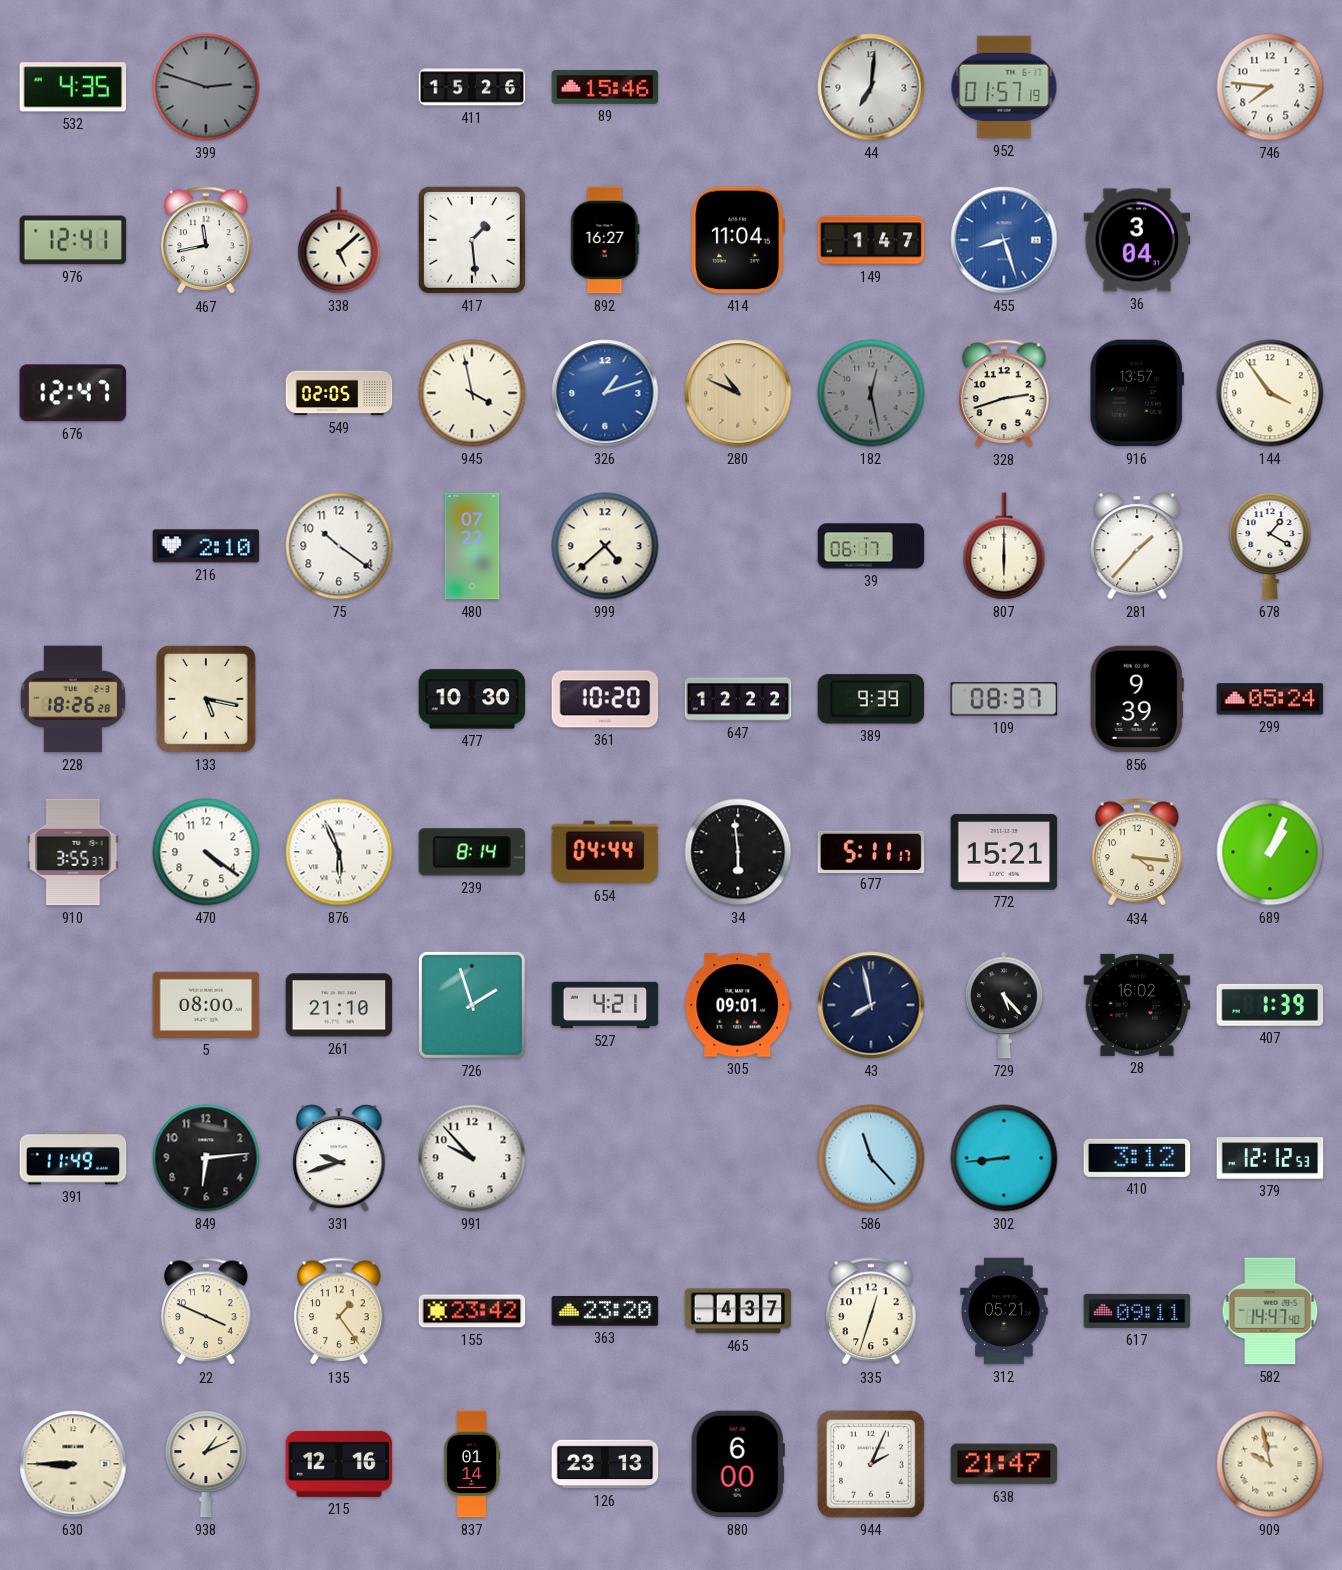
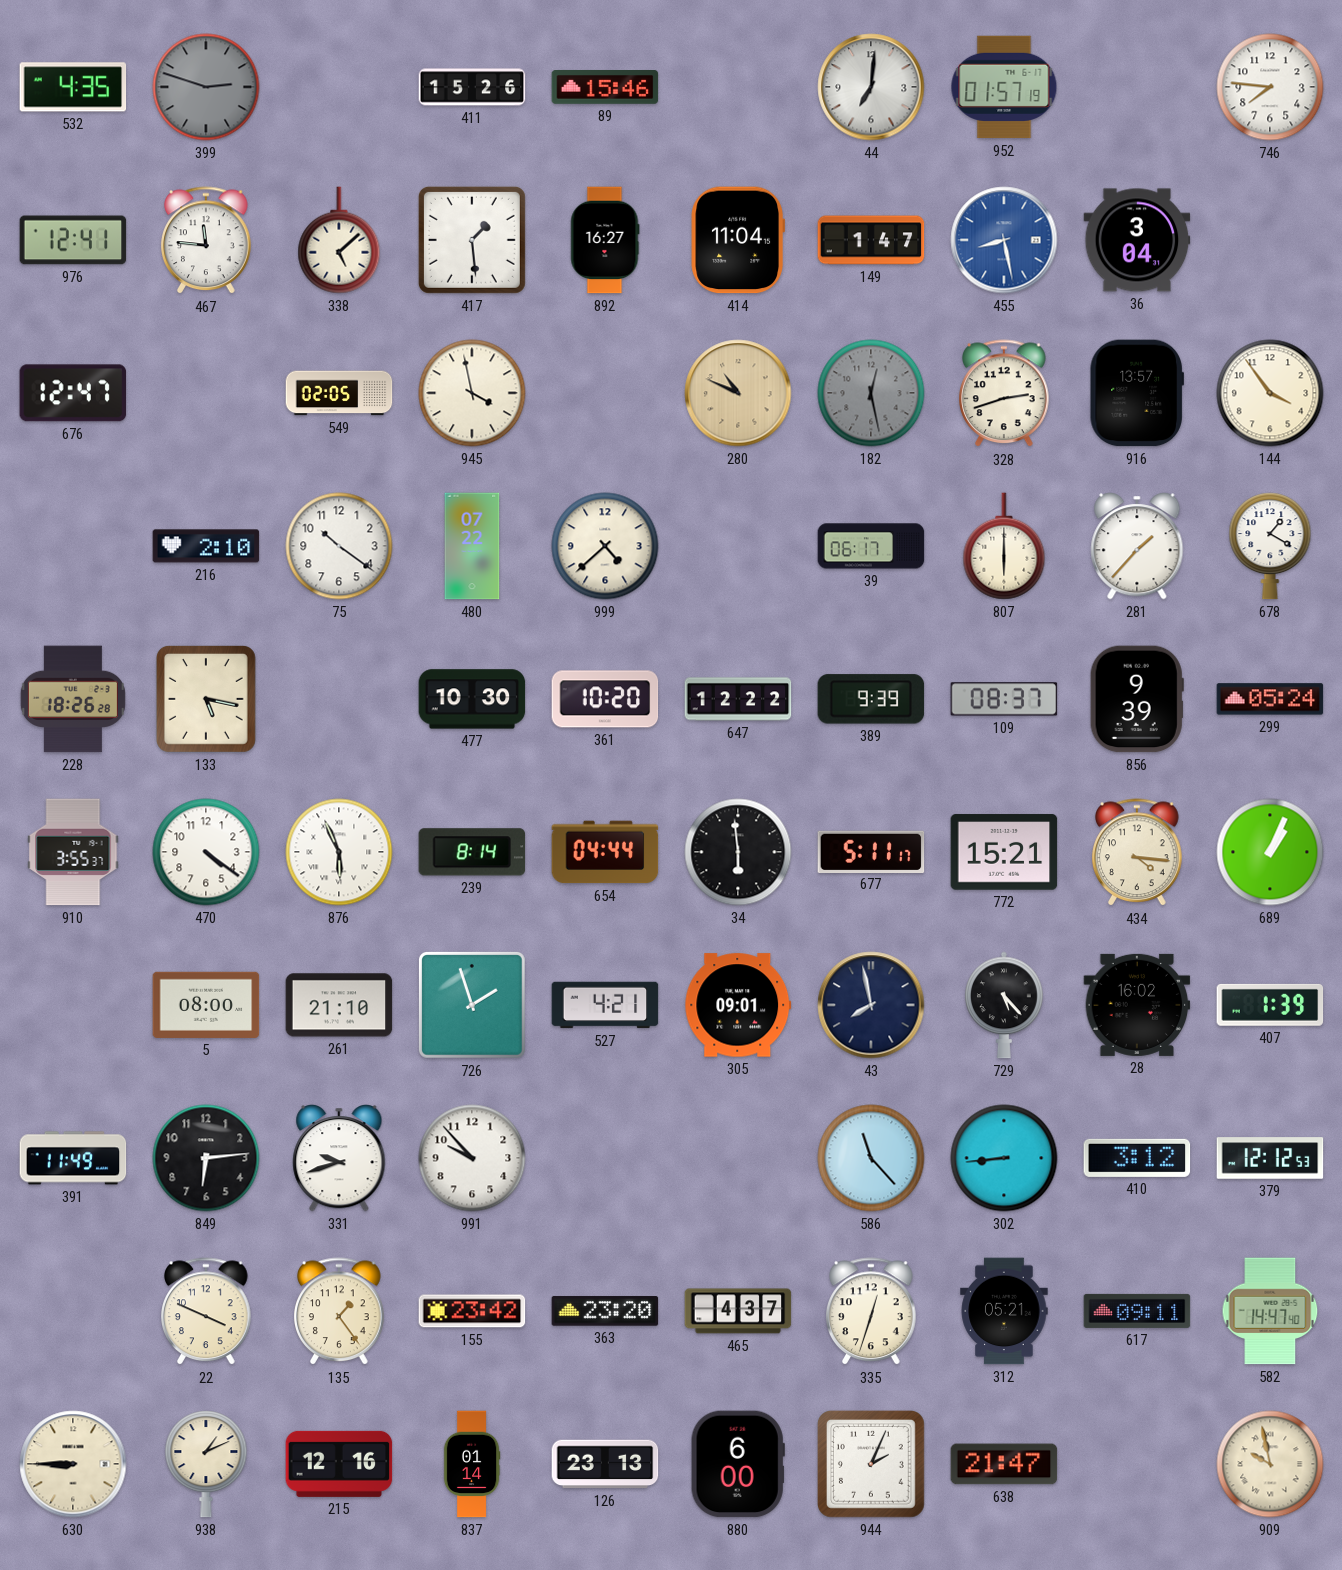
467: 11:43 -> 11:46 (206, 241)
455: 8:27 -> 8:28 (1004, 240)
326: 1:12 -> none (605, 393)
